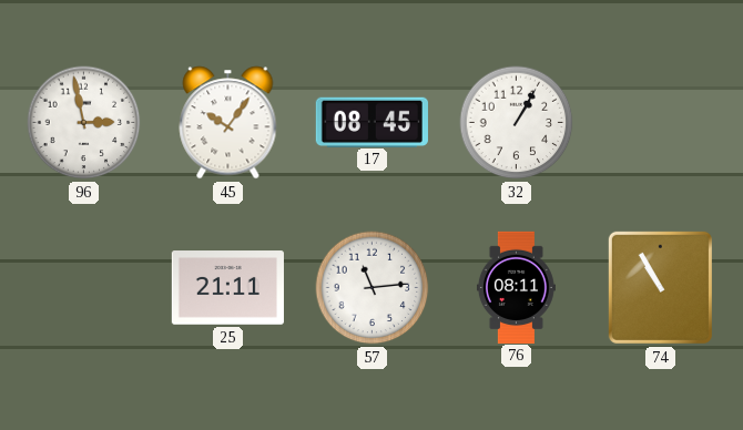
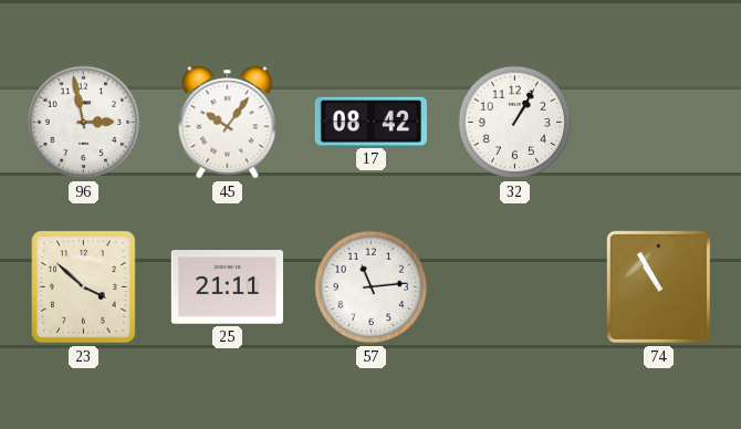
17: 08:45 -> 08:42 (370, 122)
23: none -> 3:52 (84, 287)
76: 08:11 -> none (516, 287)
